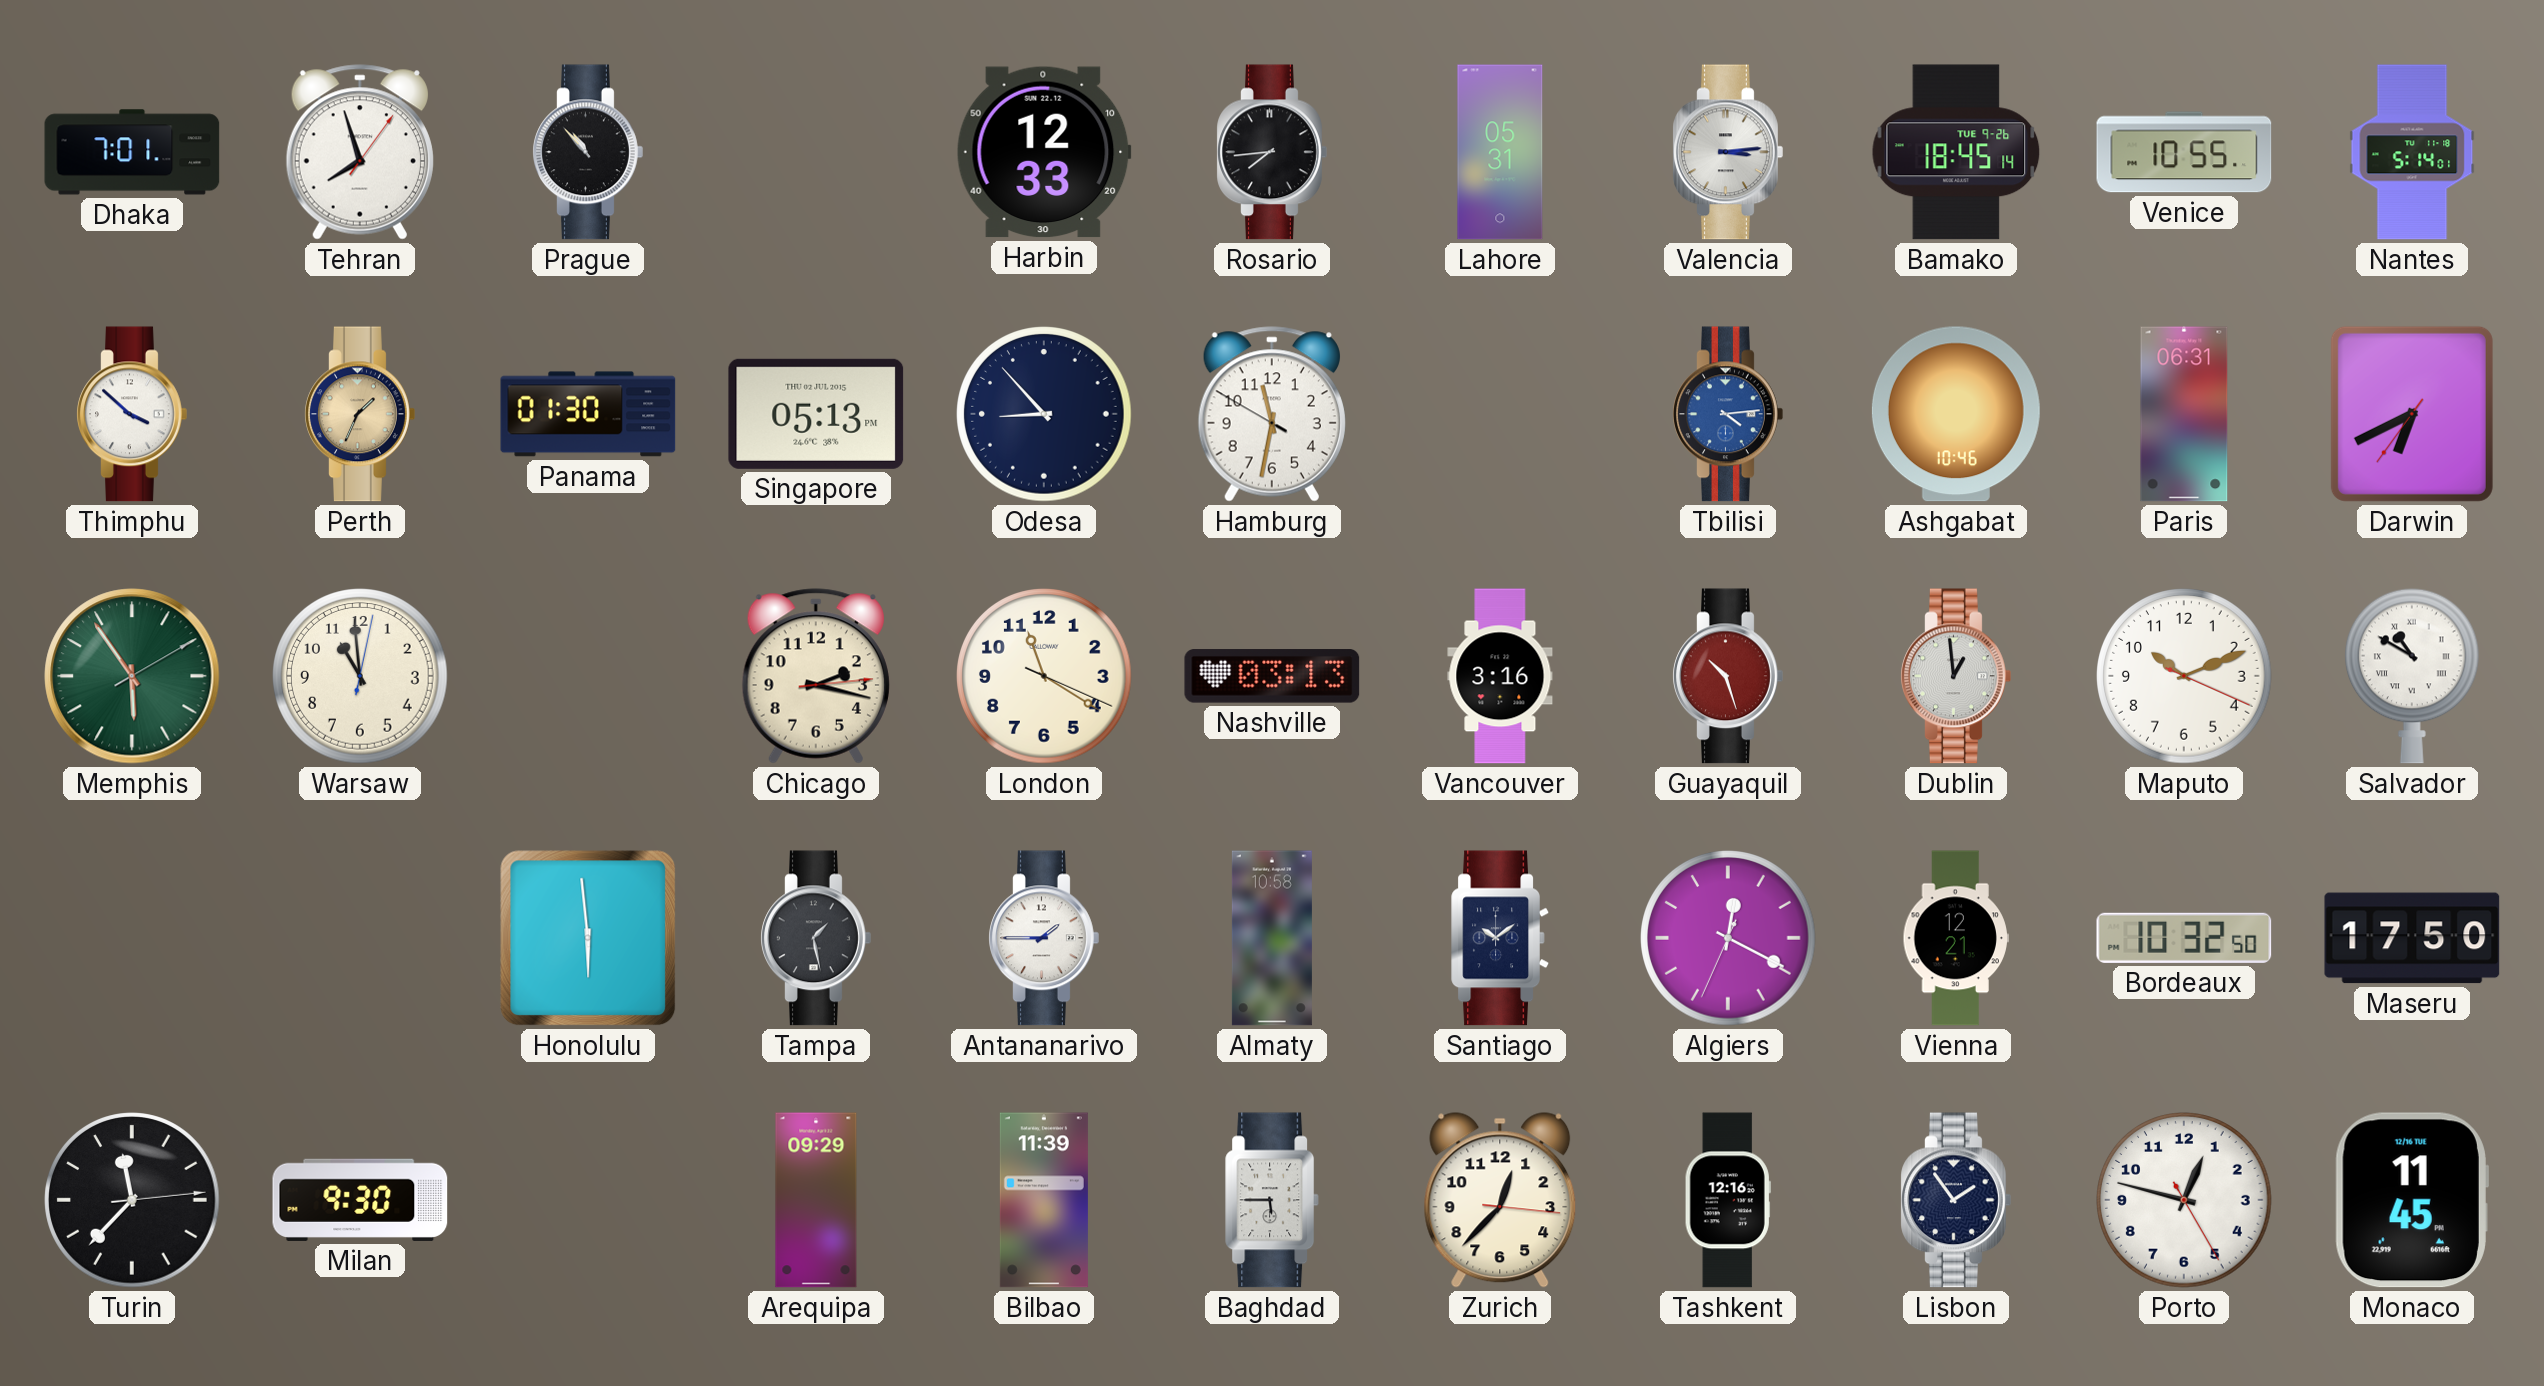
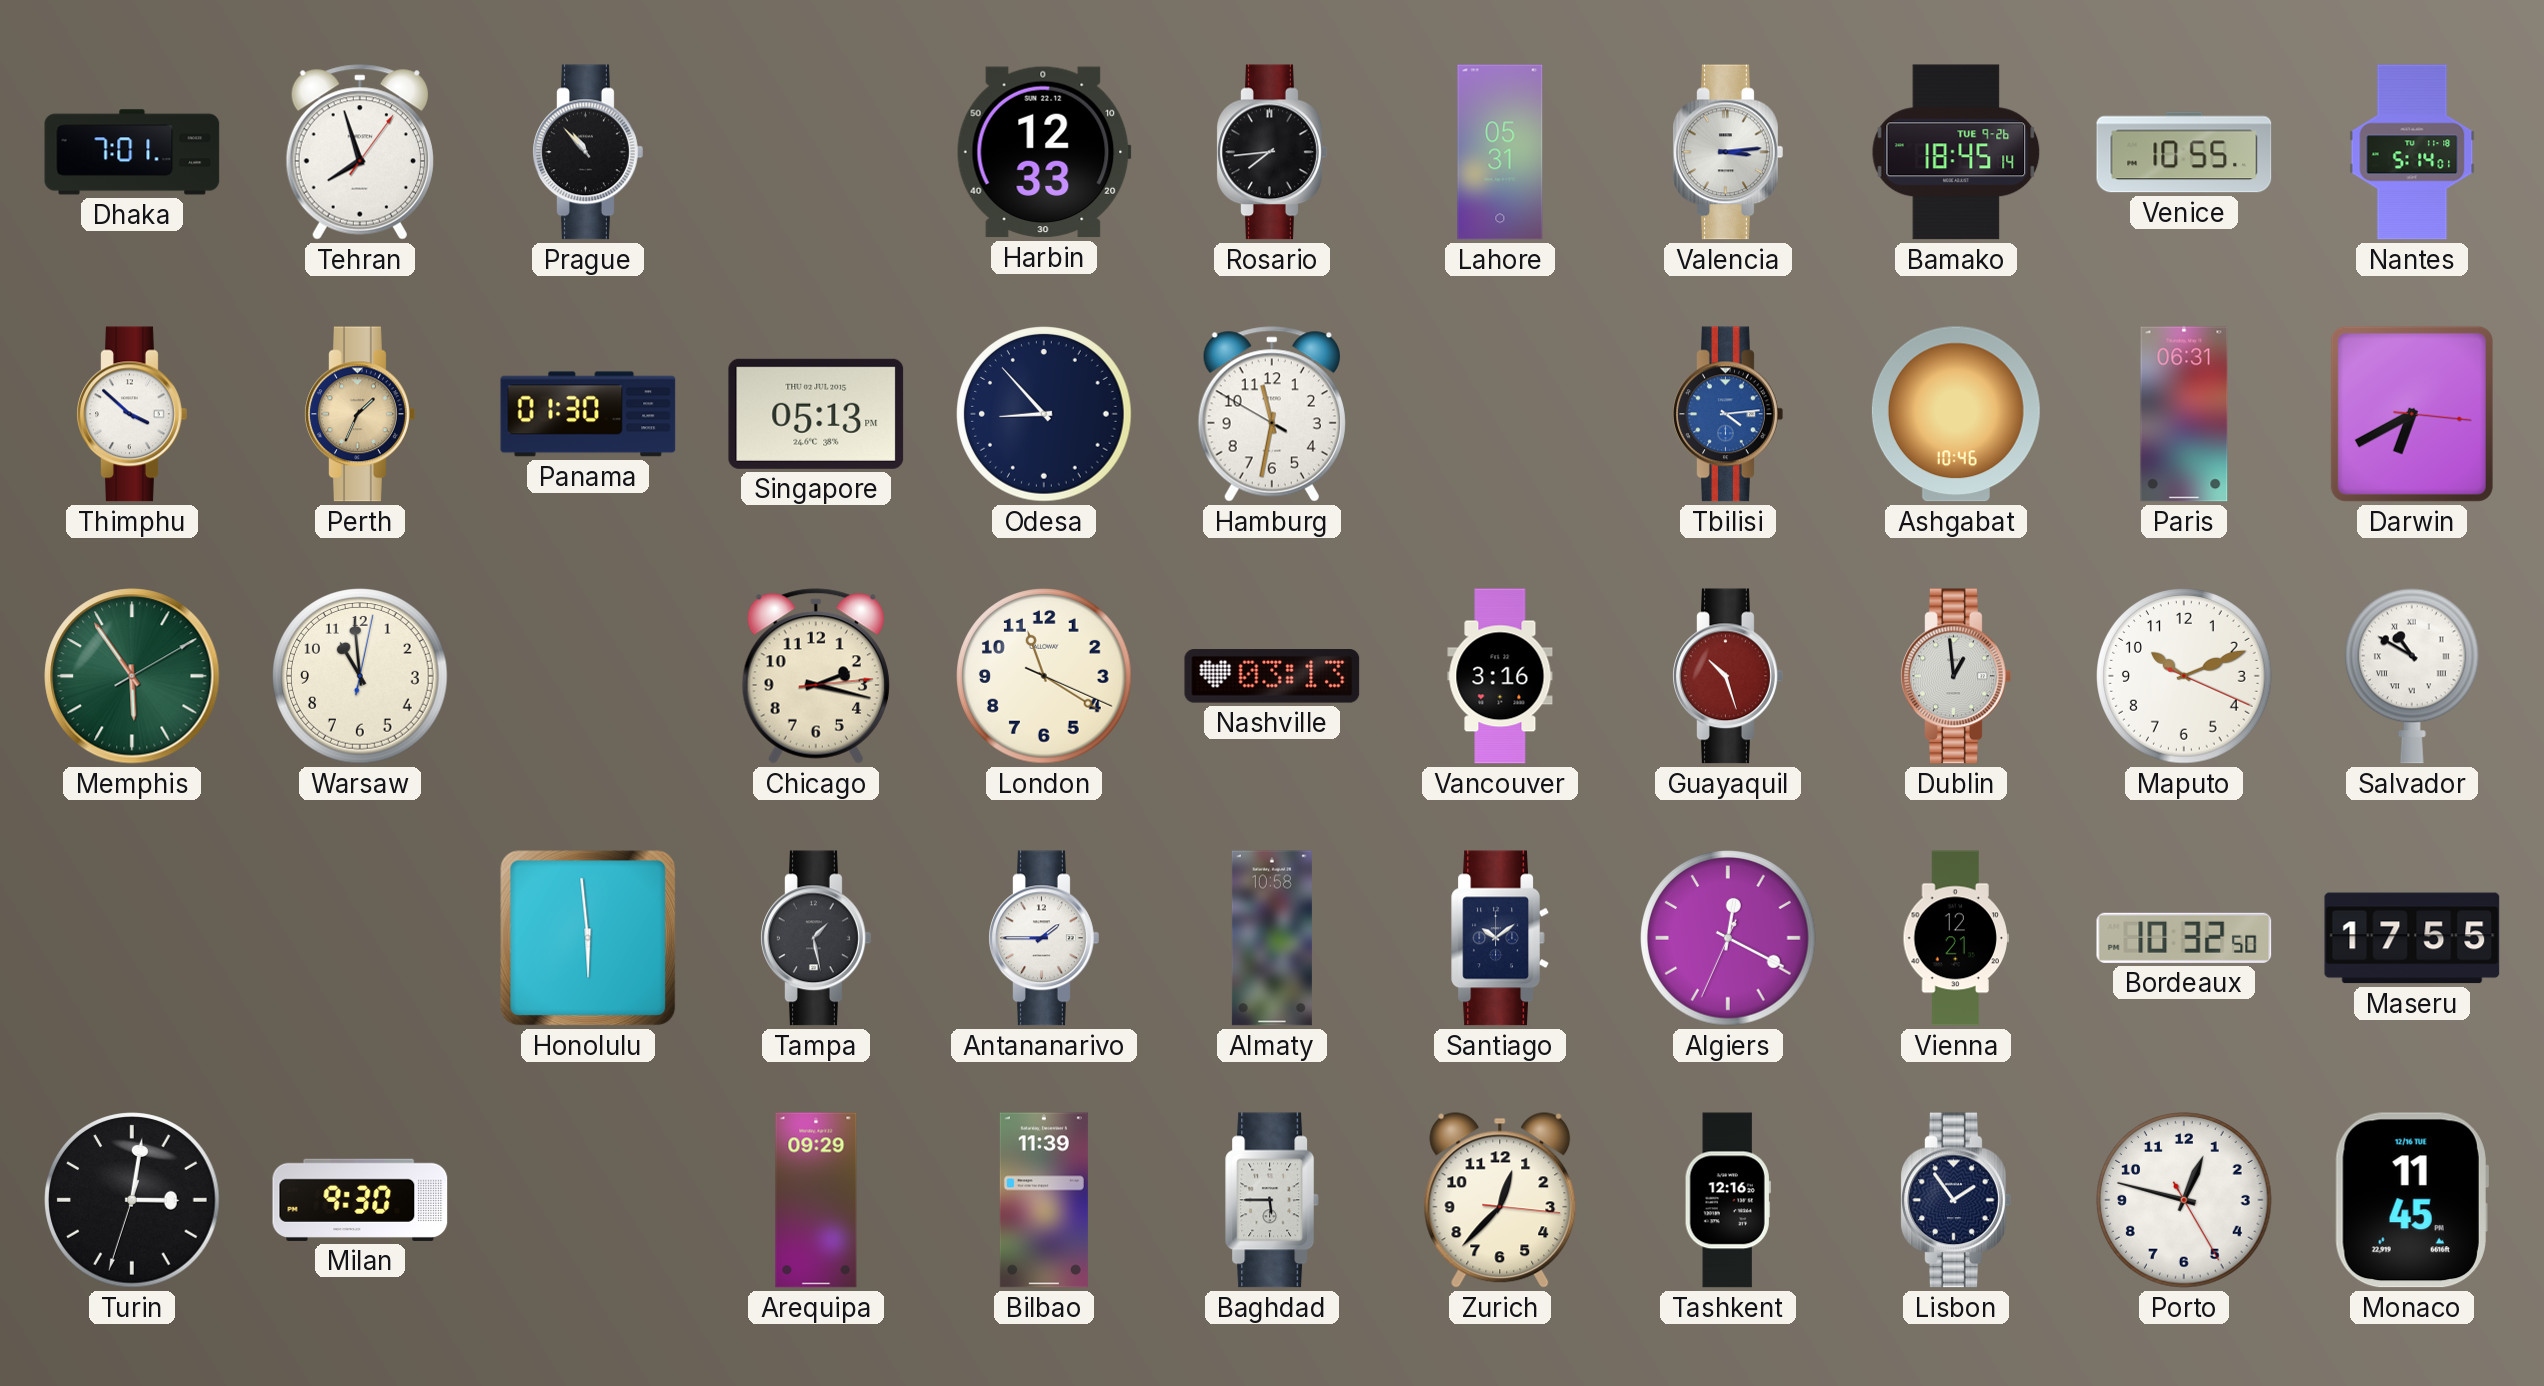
Darwin: 6:40:36 -> 6:40:16 (2412, 414)
Maseru: 17:50 -> 17:55 (2412, 938)
Turin: 11:37 -> 3:01 (132, 1200)
